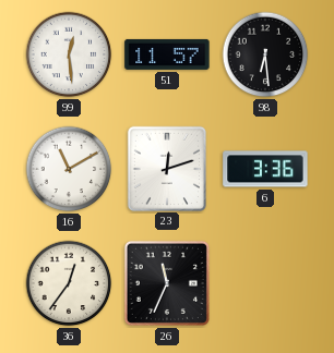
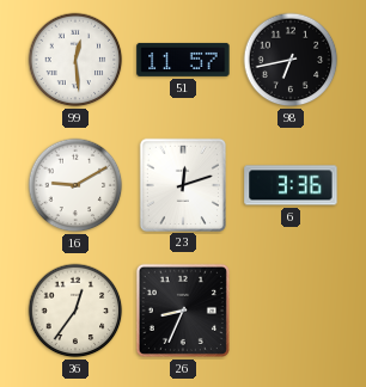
98: 6:29 -> 6:43 (291, 60)
16: 11:10 -> 9:10 (75, 185)
26: 11:34 -> 8:34 (183, 311)
